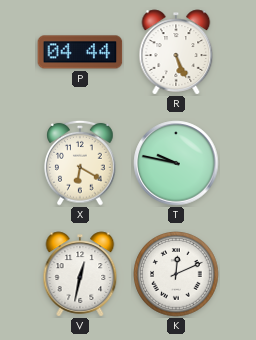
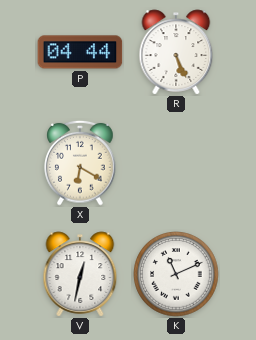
T: 9:47 -> none (176, 163)
K: 12:11 -> 11:11 (176, 274)
